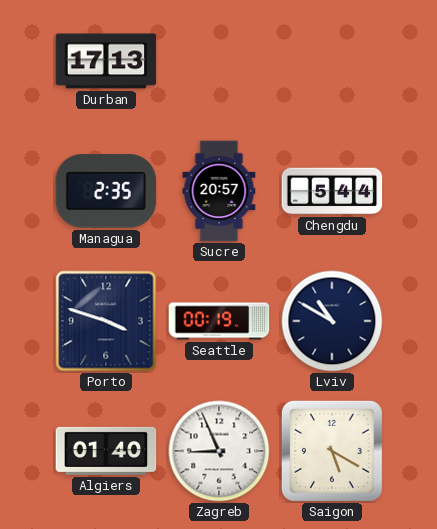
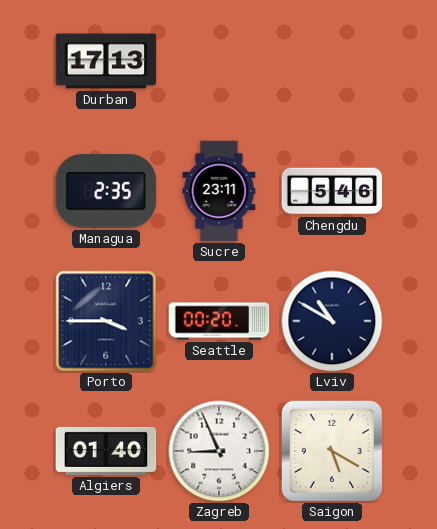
Sucre: 20:57 -> 23:11 (219, 191)
Chengdu: 5:44 -> 5:46 (332, 191)
Porto: 3:48 -> 3:45 (106, 321)
Seattle: 00:19 -> 00:20 (219, 321)
